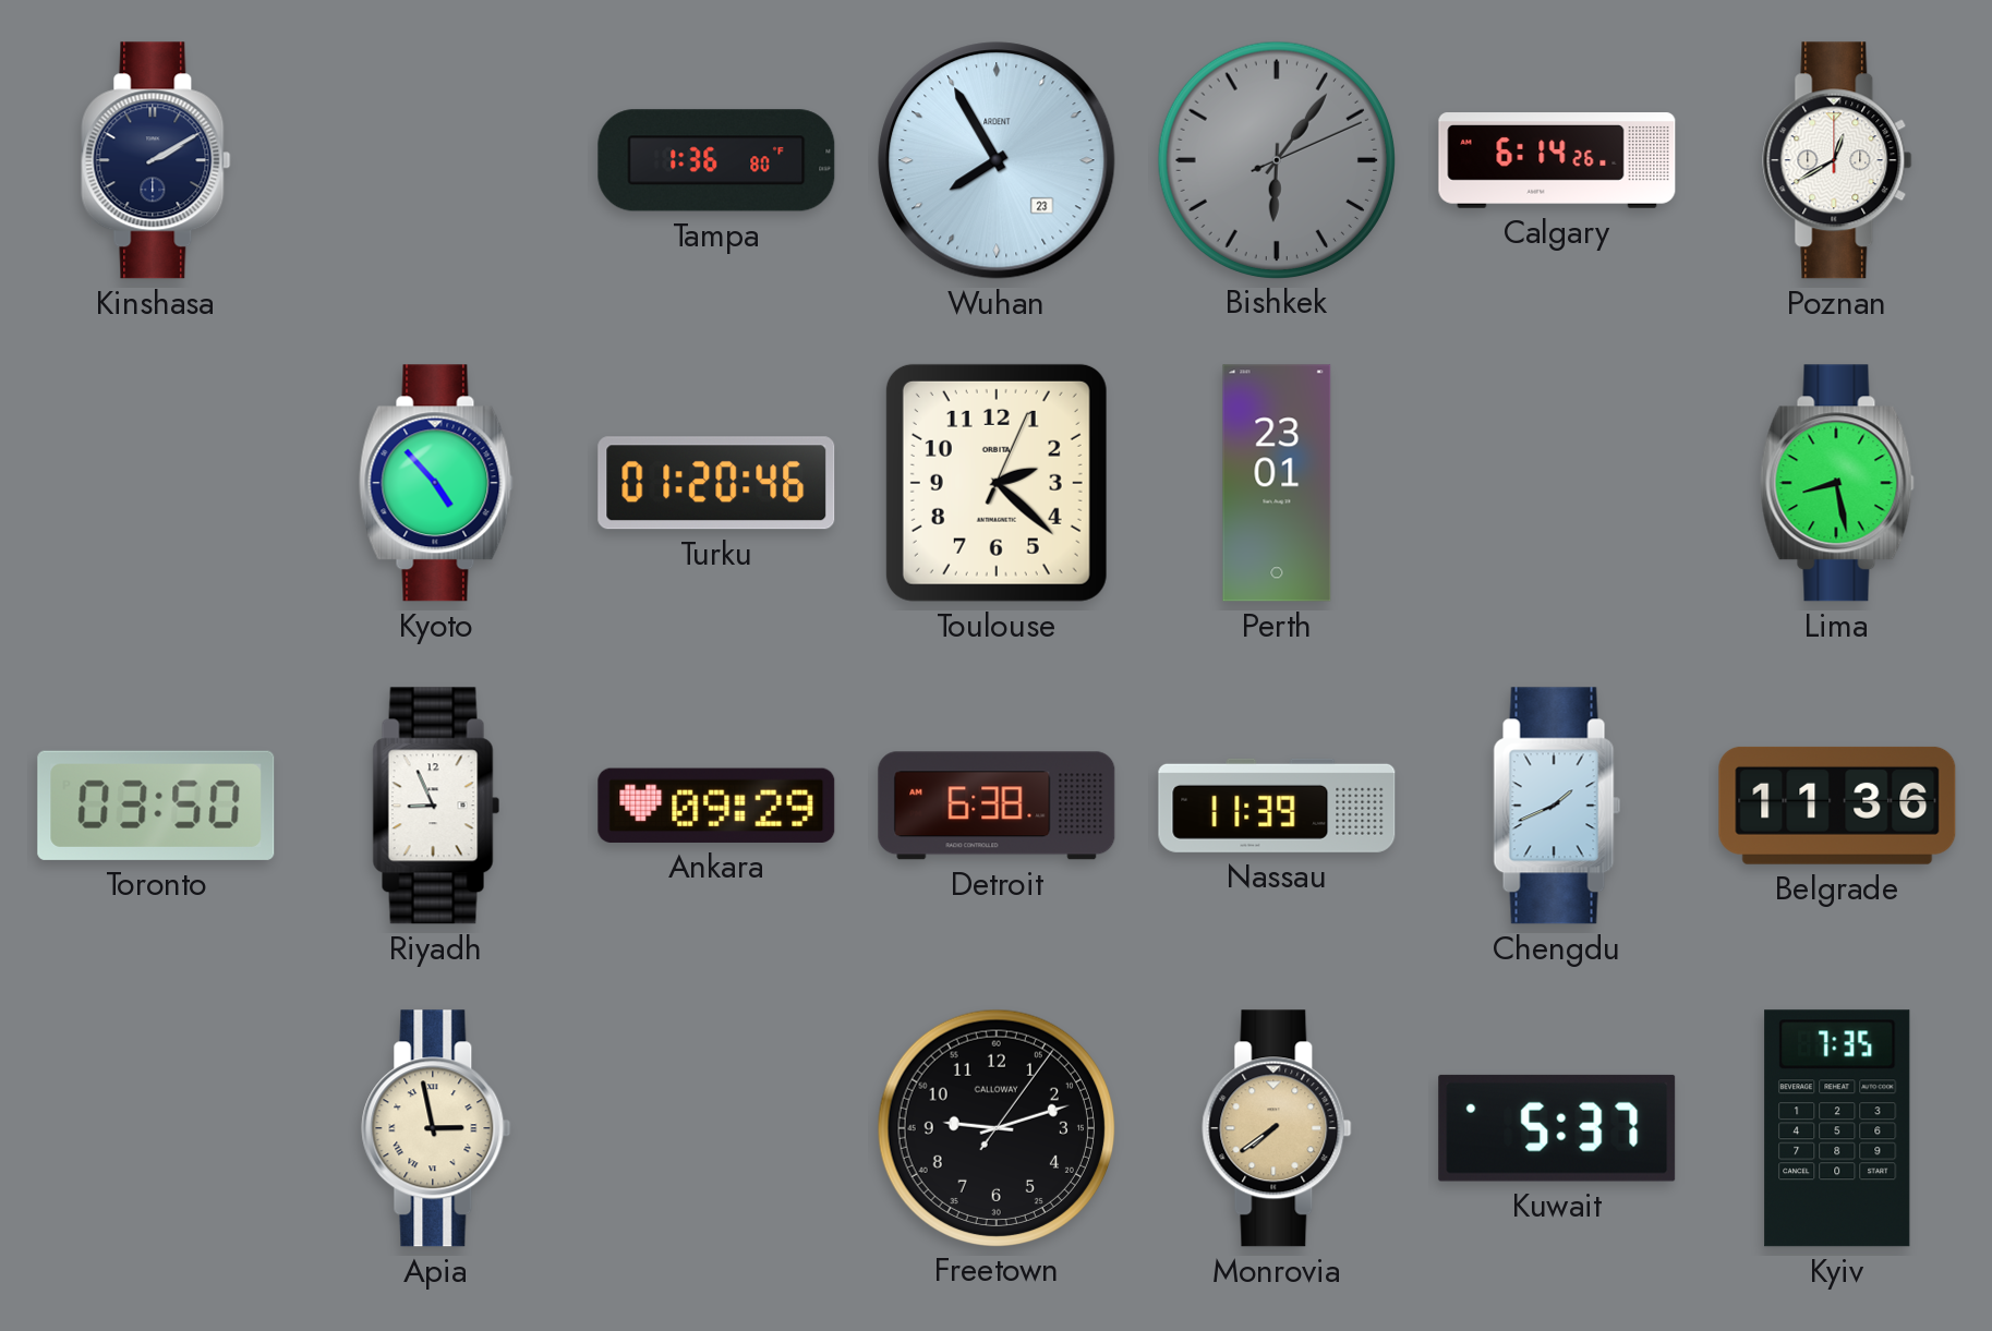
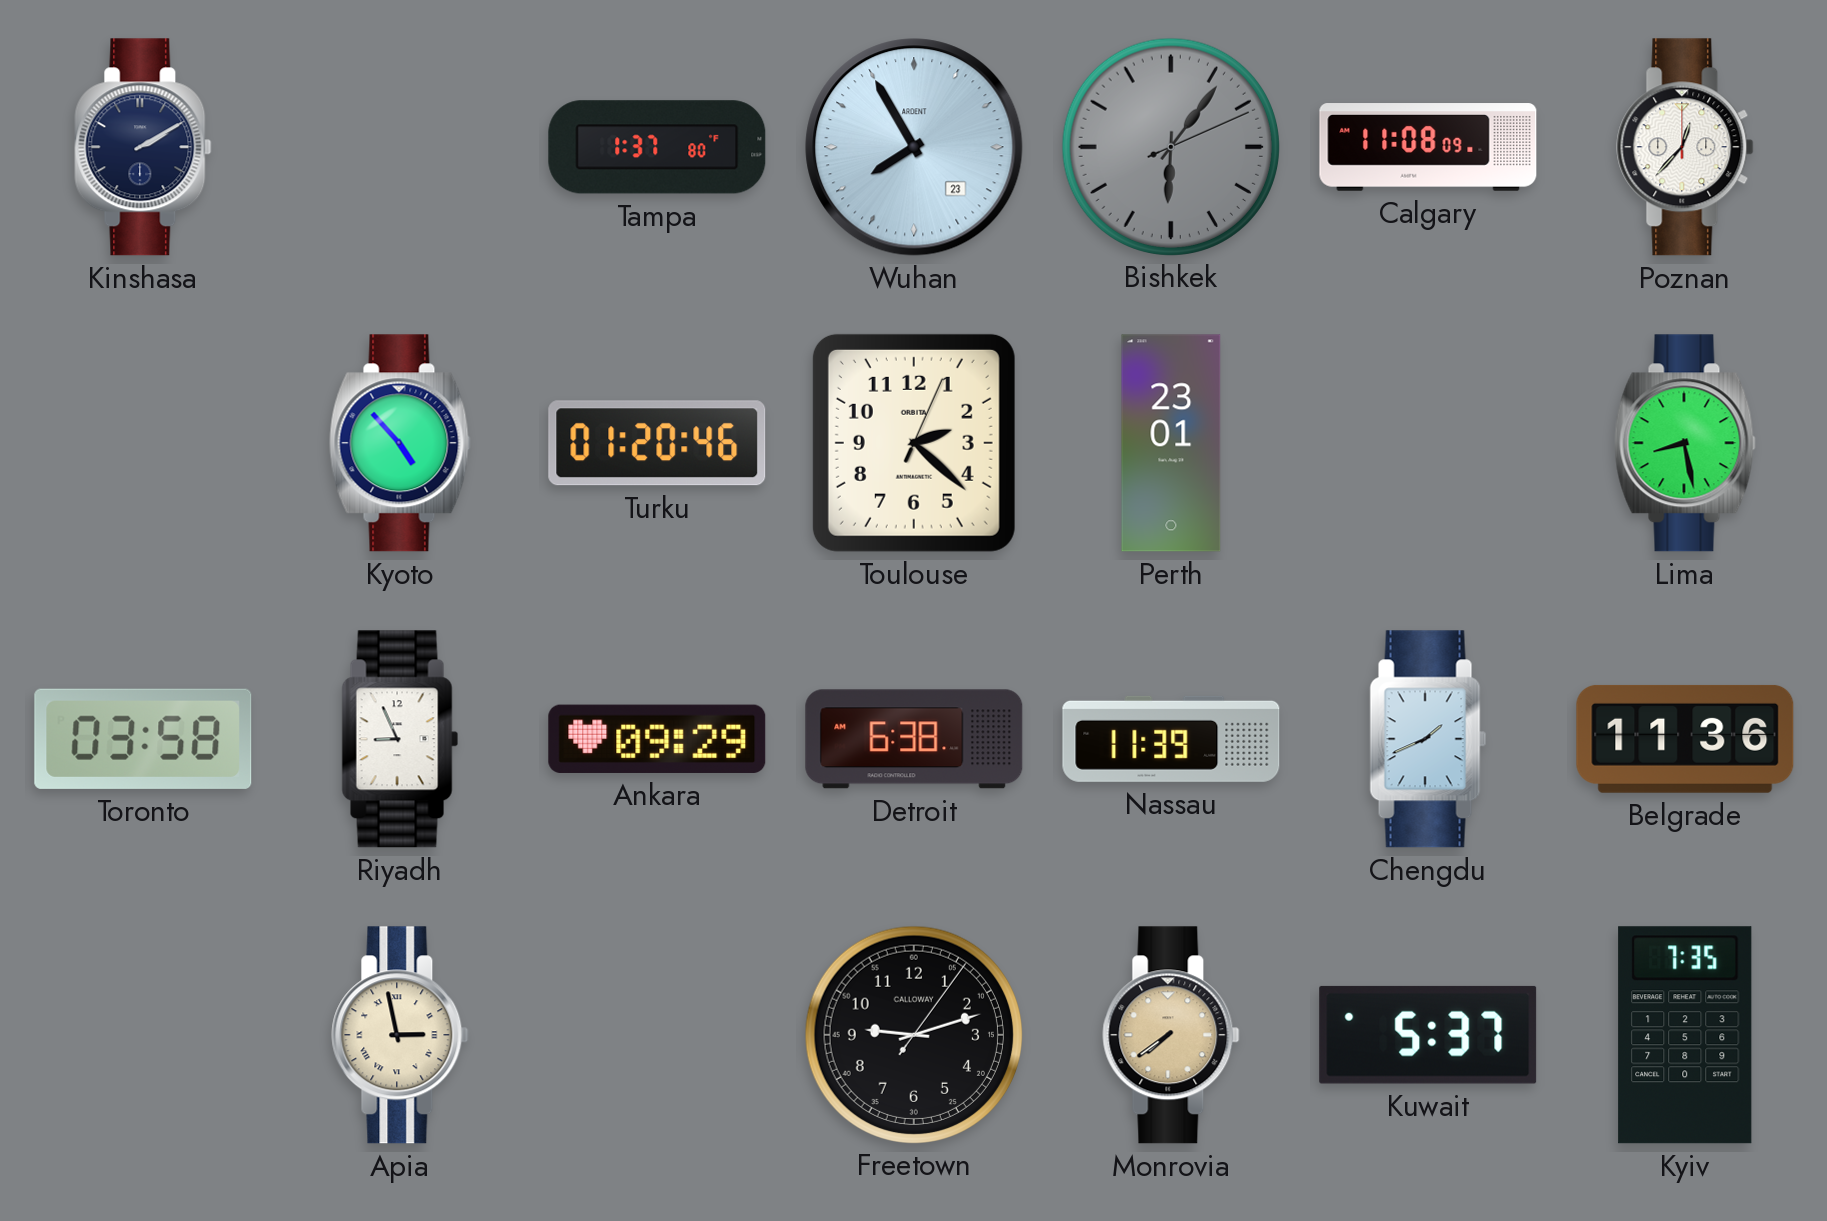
Tampa: 1:36 -> 1:37 (657, 147)
Calgary: 6:14 -> 11:08 (1428, 147)
Poznan: 12:40 -> 12:37 (1685, 147)
Toronto: 03:50 -> 03:58 (143, 739)
